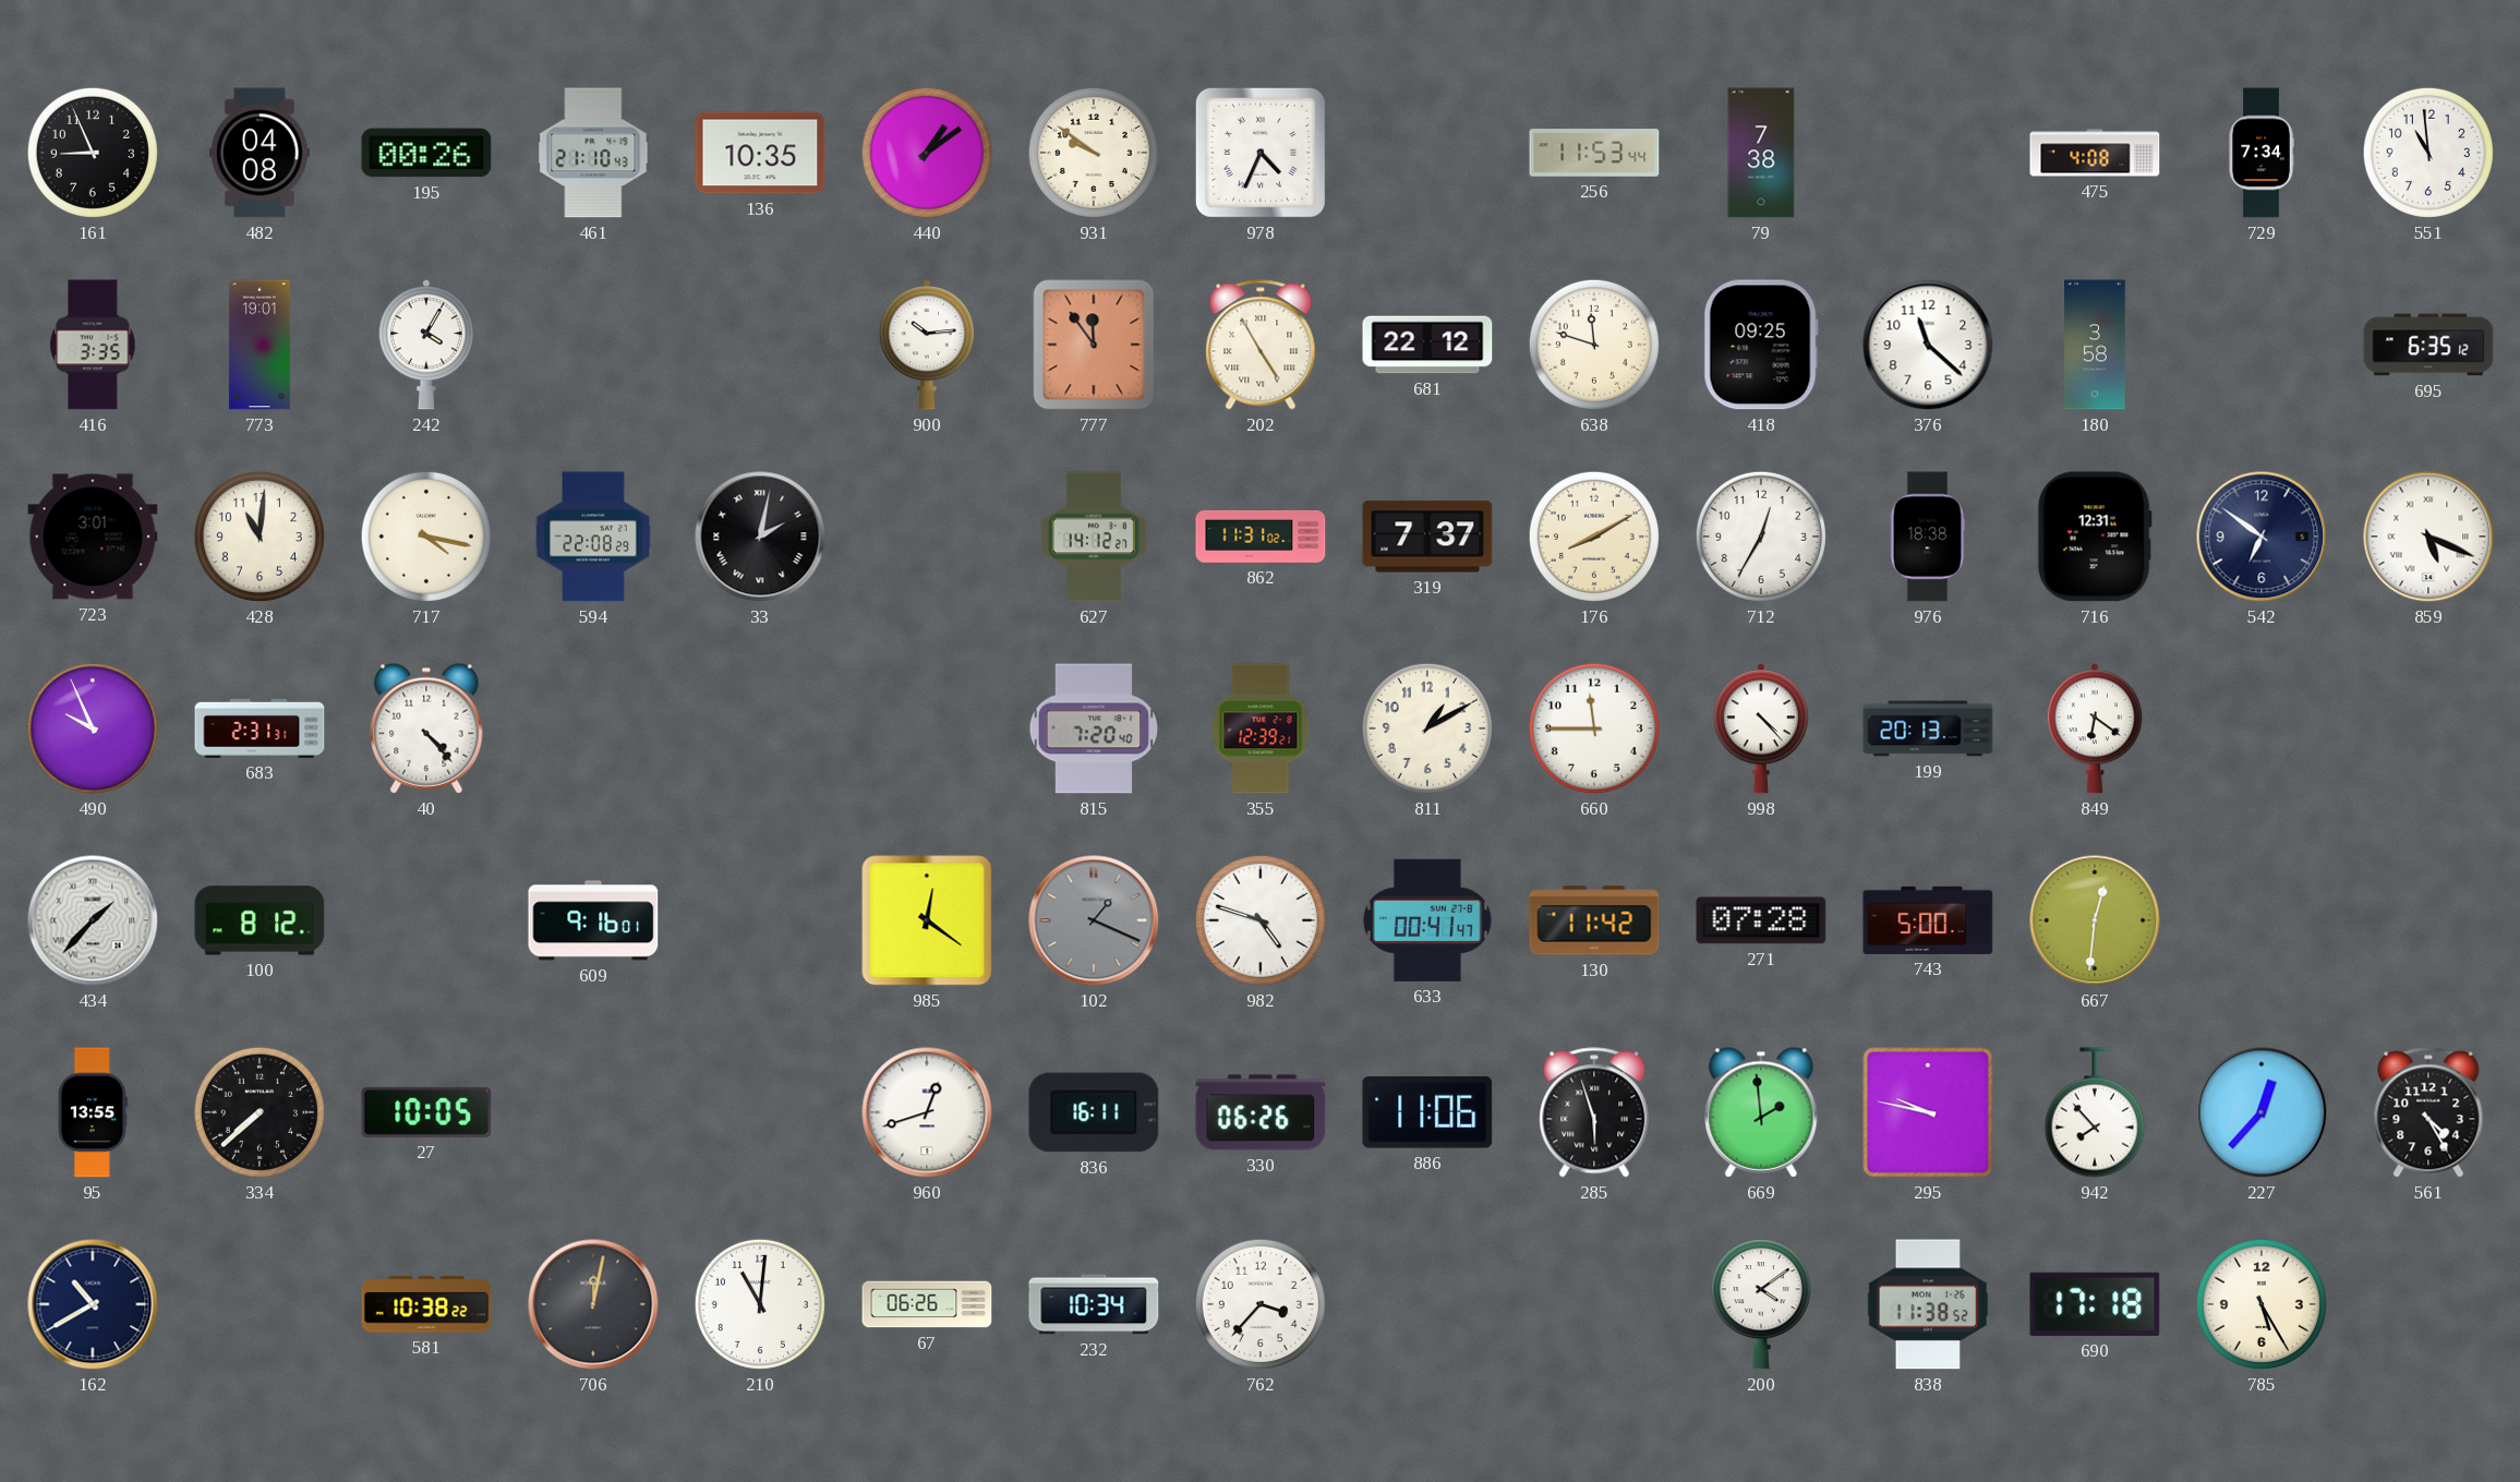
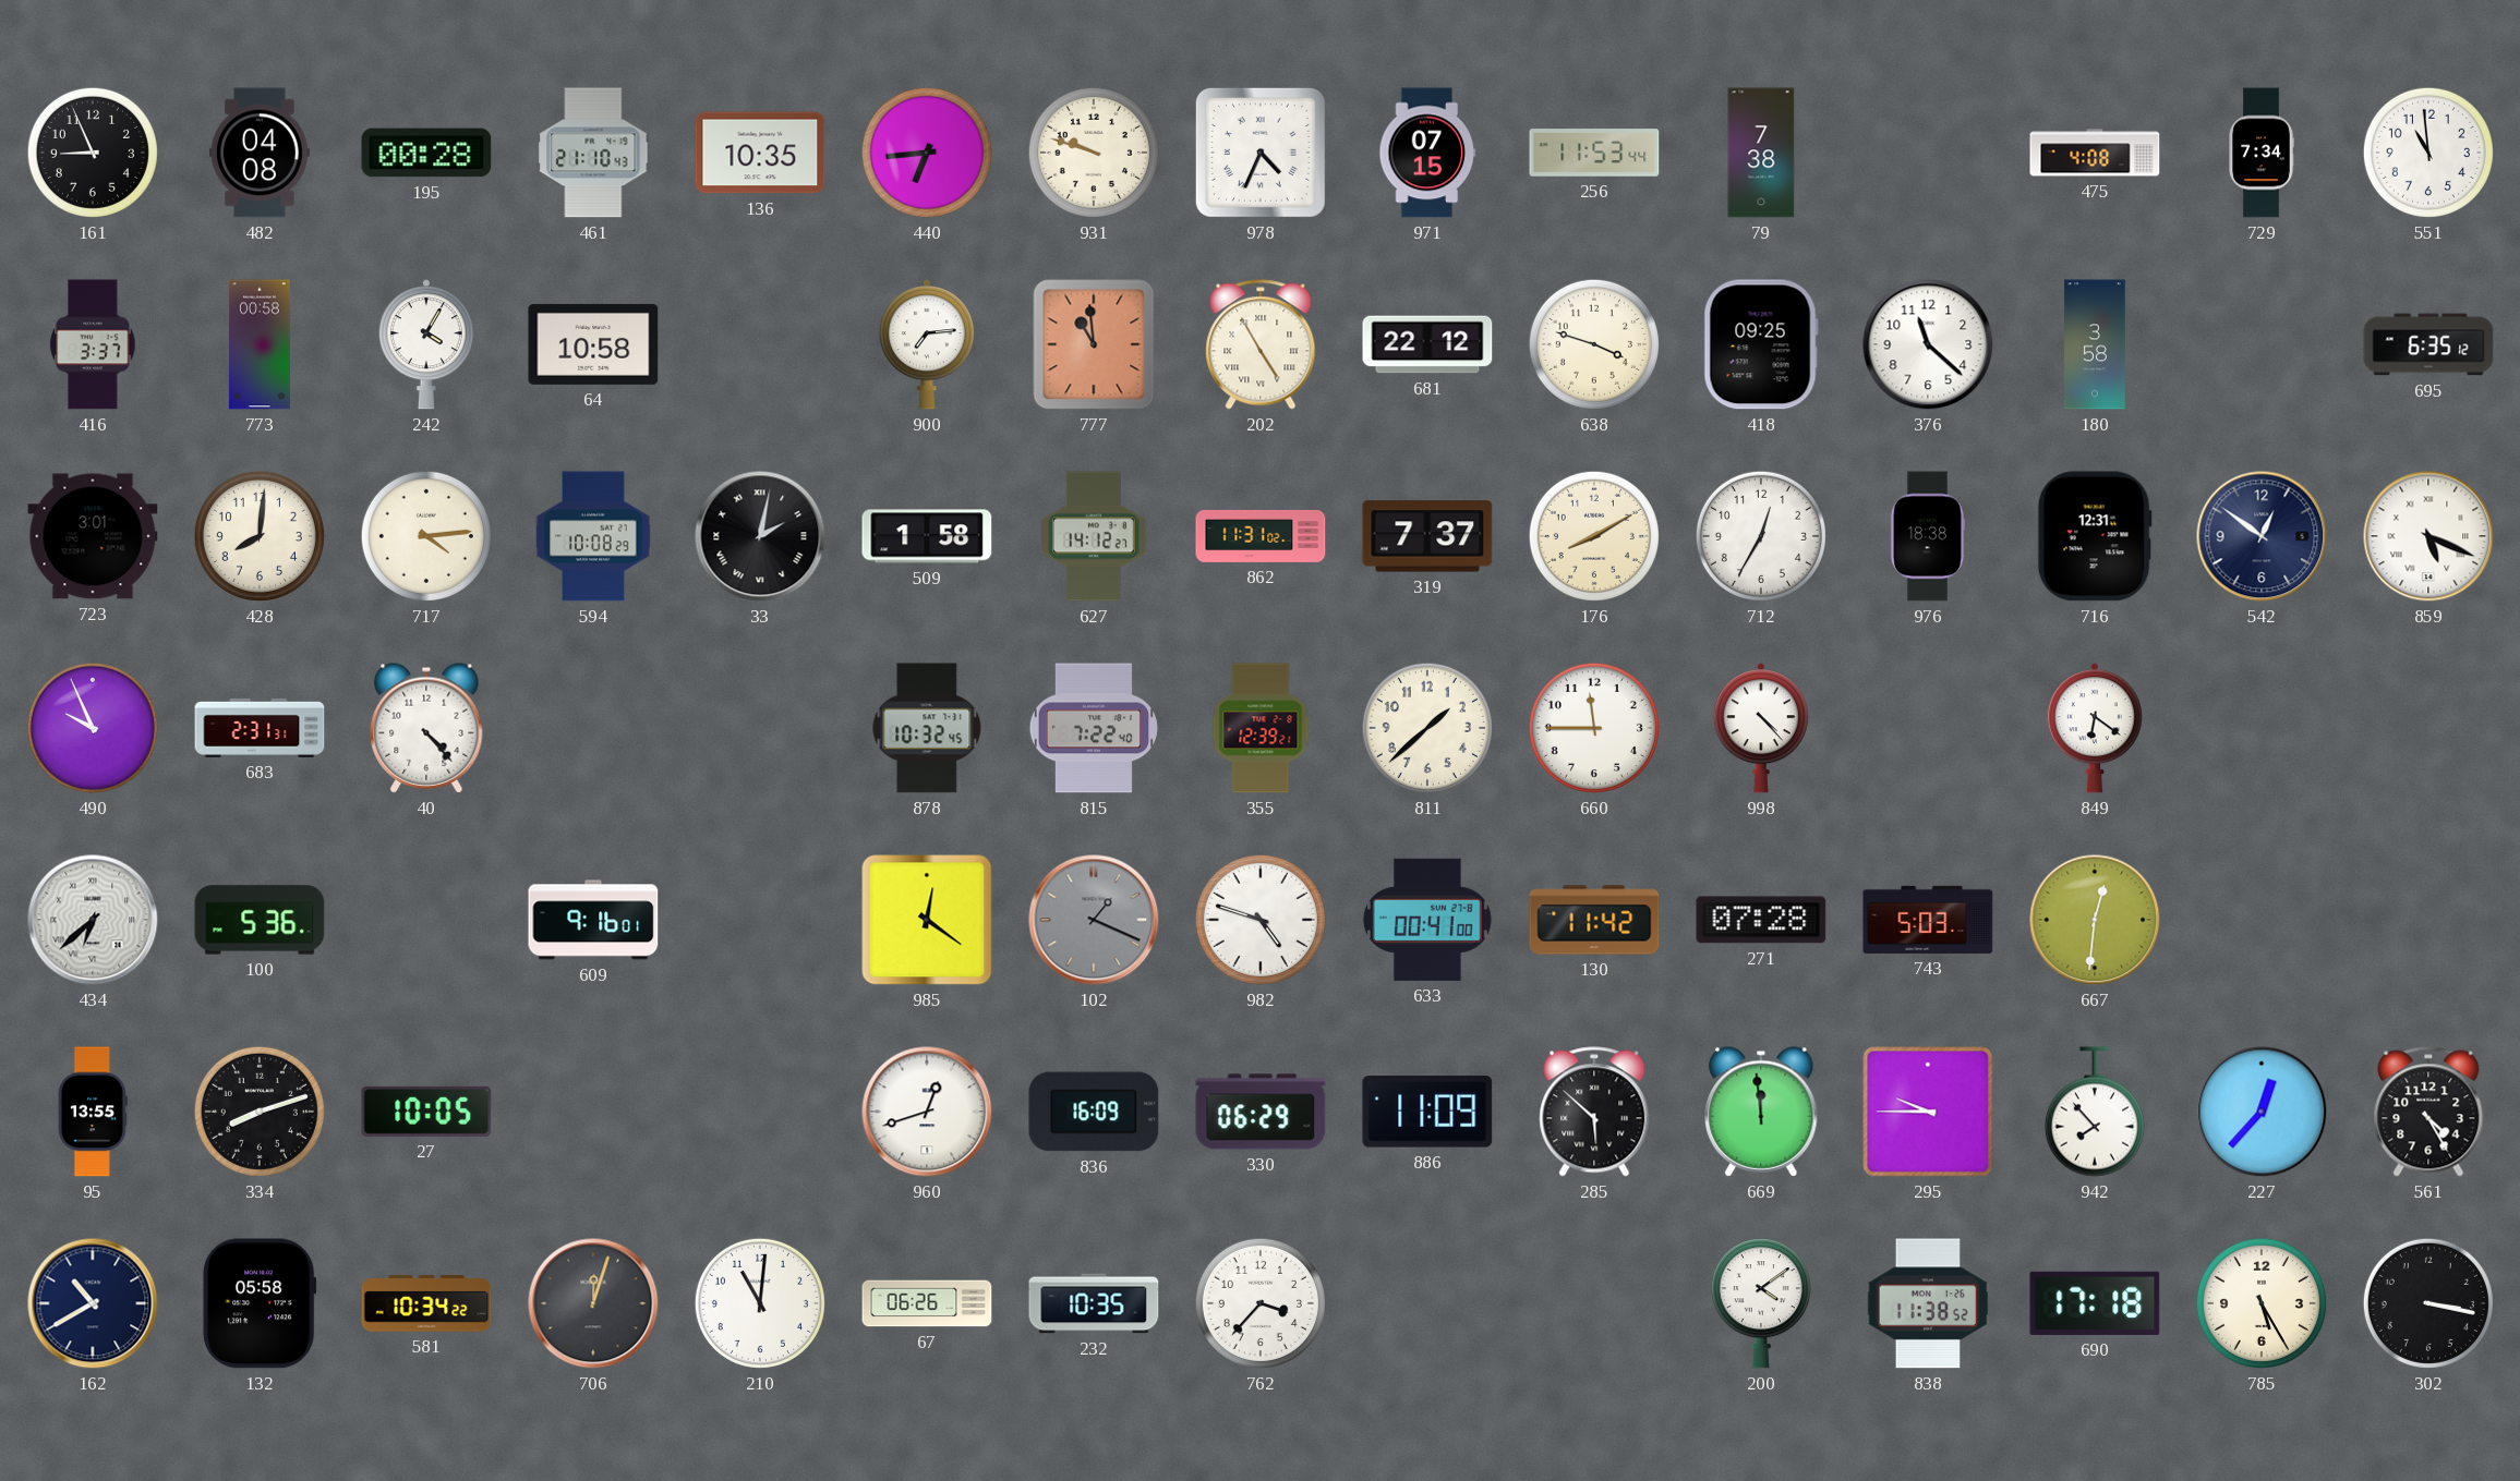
195: 00:26 -> 00:28 (426, 153)
440: 1:09 -> 6:44 (927, 153)
931: 9:51 -> 9:48 (1094, 153)
971: none -> 07:15 (1427, 153)
416: 3:35 -> 3:37 (93, 344)
773: 19:01 -> 00:58 (260, 344)
64: none -> 10:58 (593, 344)
900: 10:14 -> 7:14 (927, 344)
777: 11:54 -> 10:59 (1094, 344)
638: 11:48 -> 3:48 (1594, 344)
428: 11:01 -> 8:01 (260, 536)
717: 4:17 -> 4:14 (426, 536)
594: 22:08 -> 10:08 (593, 536)
509: none -> 1:58 (927, 536)
542: 6:51 -> 12:51 (2262, 536)
878: none -> 10:32 (927, 728)
815: 7:20 -> 7:22 (1094, 728)
811: 1:10 -> 1:38 (1427, 728)
199: 20:13 -> none (1928, 728)
434: 1:37 -> 6:38 (93, 920)
100: 8:12 -> 5:36 (260, 920)
633: 00:41:47 -> 00:41:00 (1427, 920)
743: 5:00 -> 5:03 (1928, 920)
334: 7:38 -> 8:12 (260, 1112)
836: 16:11 -> 16:09 (1094, 1112)
330: 06:26 -> 06:29 (1261, 1112)
886: 11:06 -> 11:09 (1427, 1113)
285: 5:57 -> 5:52 (1594, 1112)
669: 1:59 -> 11:59 (1761, 1112)
295: 9:47 -> 9:45 (1928, 1112)
132: none -> 05:58 (260, 1303)
581: 10:38 -> 10:34 (426, 1303)
706: 12:02 -> 12:03 (593, 1303)
232: 10:34 -> 10:35 (1094, 1303)
302: none -> 3:17 (2428, 1303)
